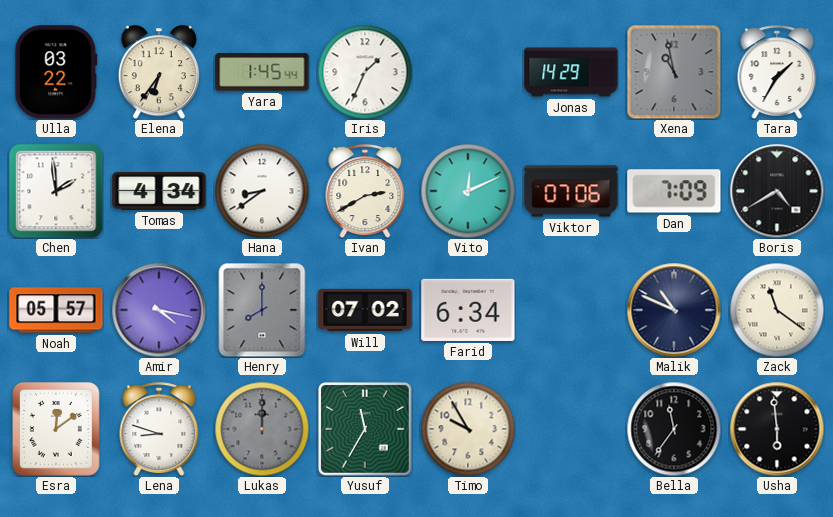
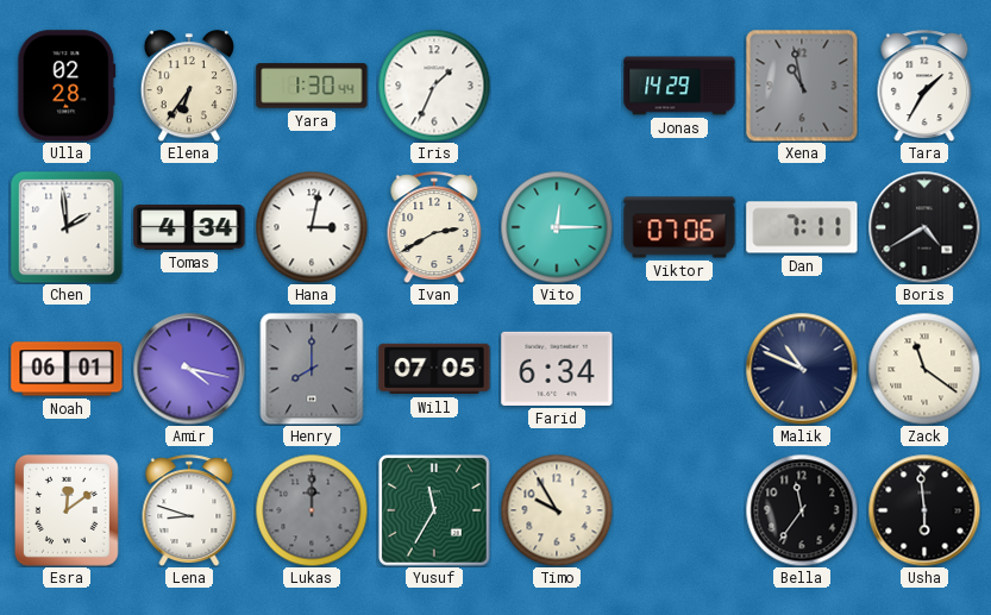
Ulla: 03:22 -> 02:28 (67, 86)
Yara: 1:45 -> 1:30 (312, 86)
Hana: 8:39 -> 3:02 (312, 227)
Vito: 12:11 -> 12:15 (557, 227)
Dan: 7:09 -> 7:11 (802, 227)
Noah: 05:57 -> 06:01 (67, 369)
Will: 07:02 -> 07:05 (434, 369)
